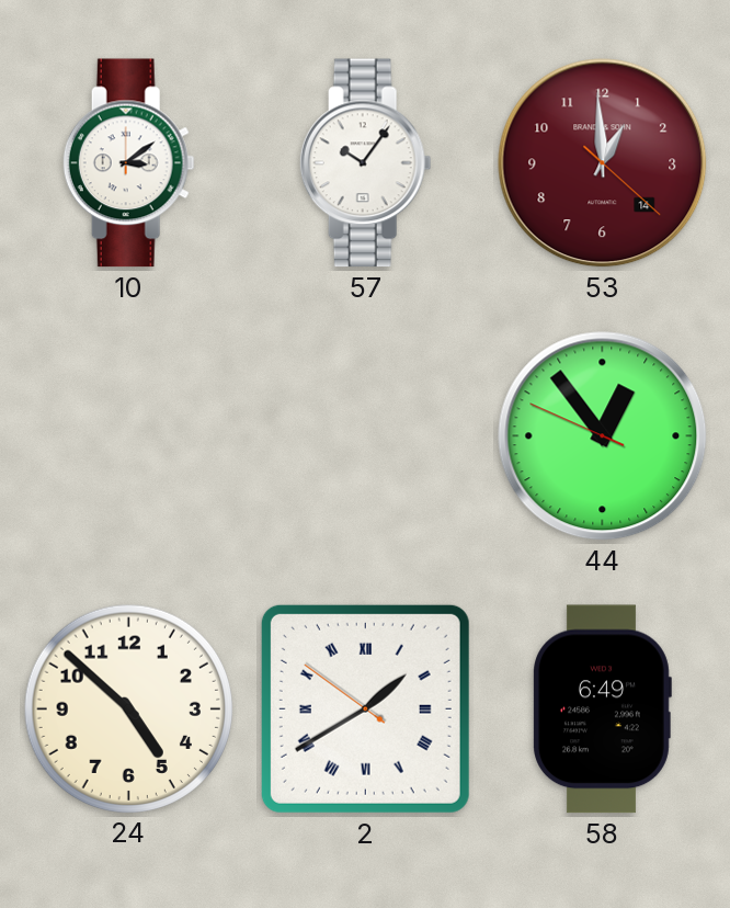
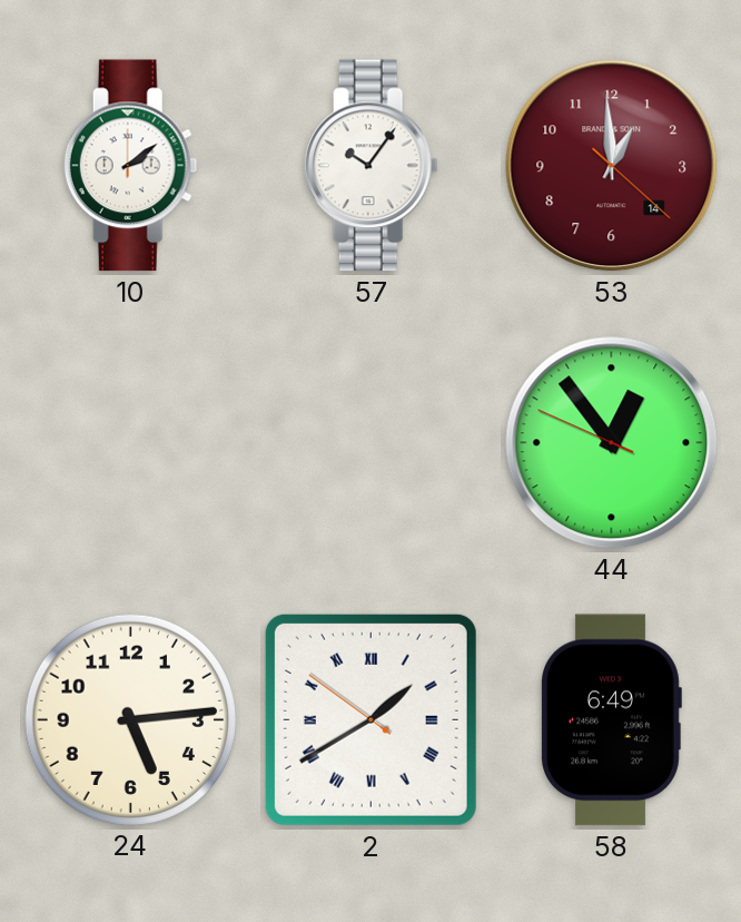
10: 3:09 -> 2:09 (130, 166)
24: 4:52 -> 5:14 (130, 719)
